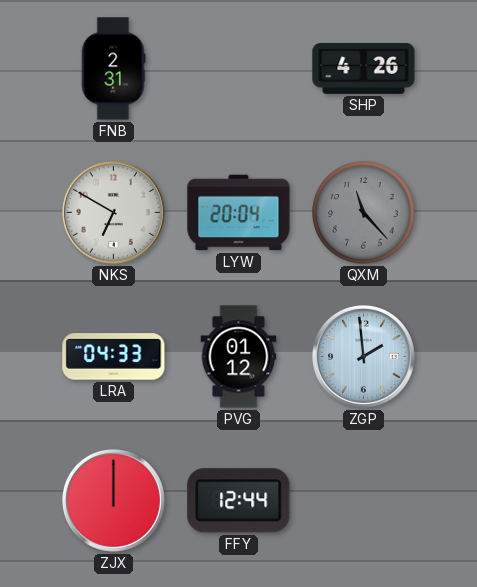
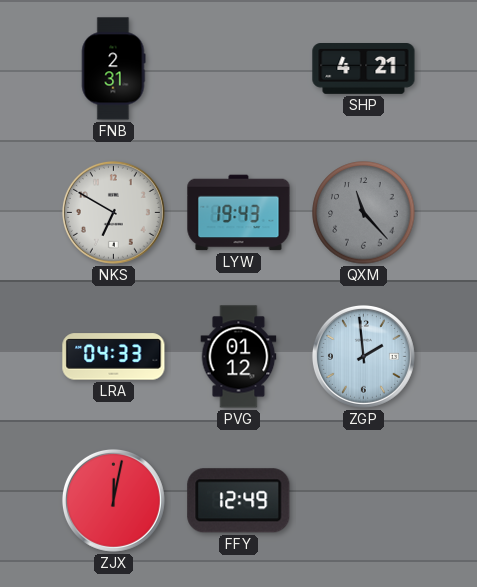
SHP: 4:26 -> 4:21 (364, 69)
LYW: 20:04 -> 19:43 (239, 213)
ZJX: 12:00 -> 12:02 (113, 500)
FFY: 12:44 -> 12:49 (239, 501)
